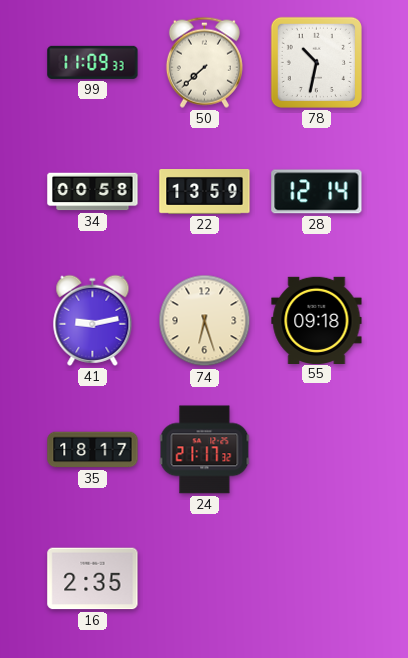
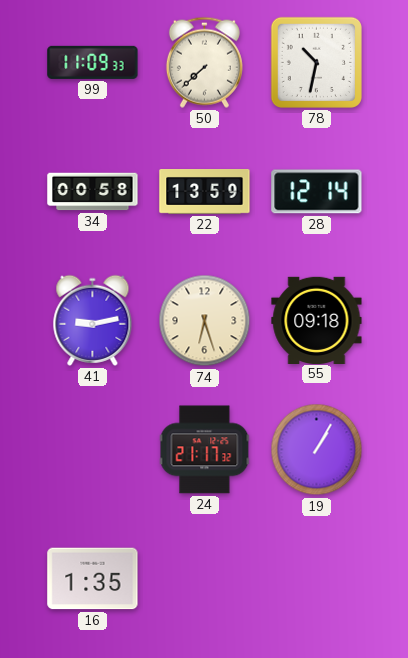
35: 18:17 -> none (93, 450)
19: none -> 1:05 (317, 450)
16: 2:35 -> 1:35 (93, 579)
